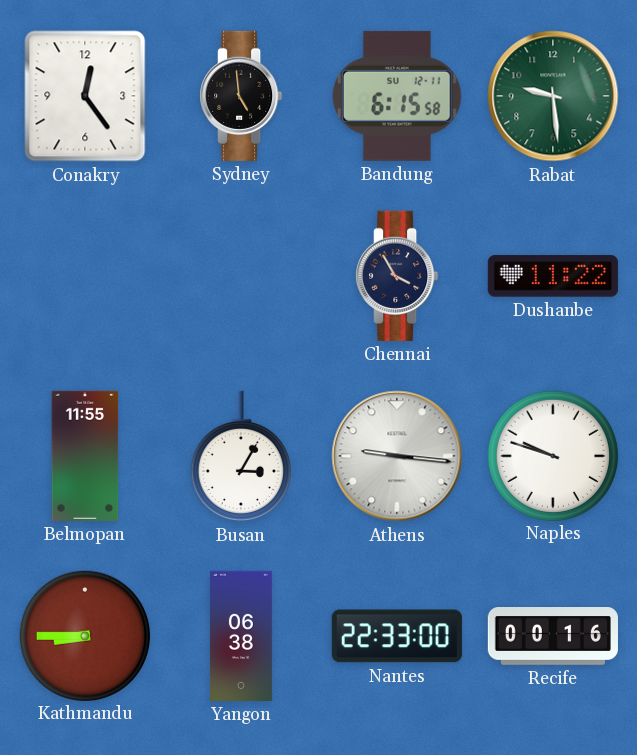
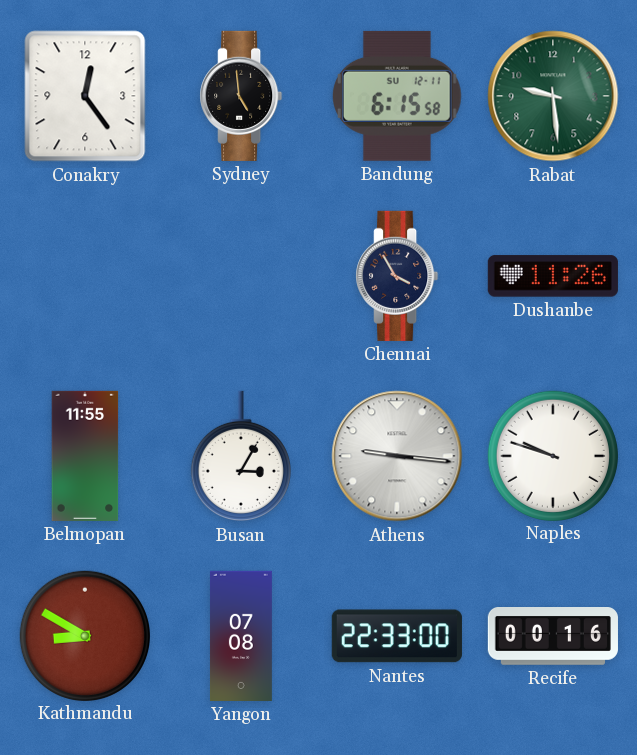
Dushanbe: 11:22 -> 11:26 (553, 276)
Kathmandu: 8:45 -> 8:50 (84, 635)
Yangon: 06:38 -> 07:08 (241, 636)
